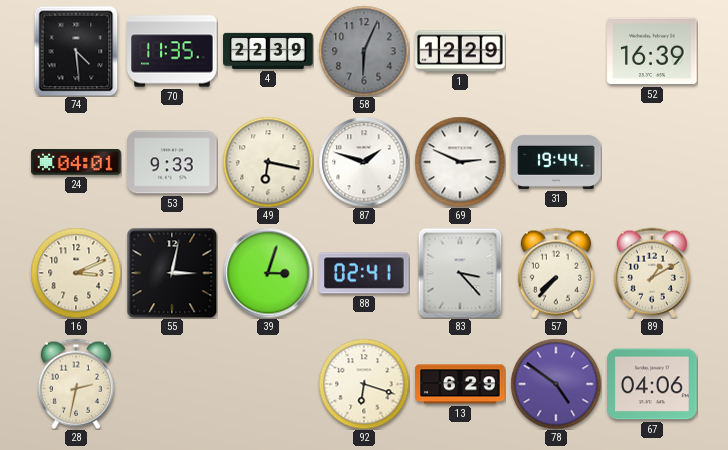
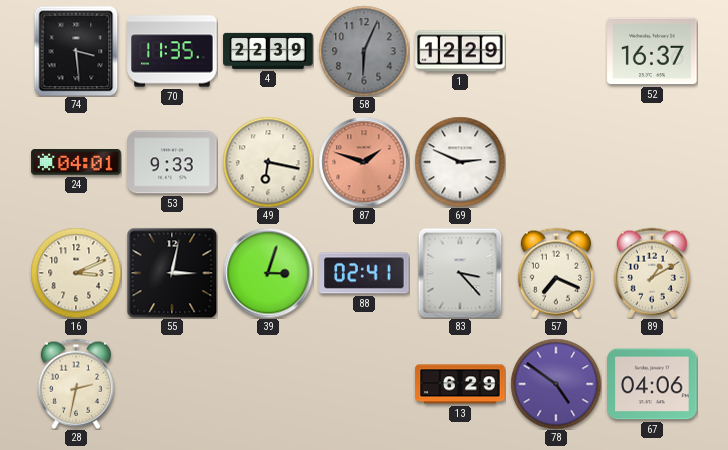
74: 4:29 -> 3:29 (76, 51)
52: 16:39 -> 16:37 (652, 51)
87 dial: white -> salmon (364, 162)
31: 19:44 -> none (556, 162)
57: 7:37 -> 7:19 (556, 273)
92: 6:18 -> none (364, 384)
